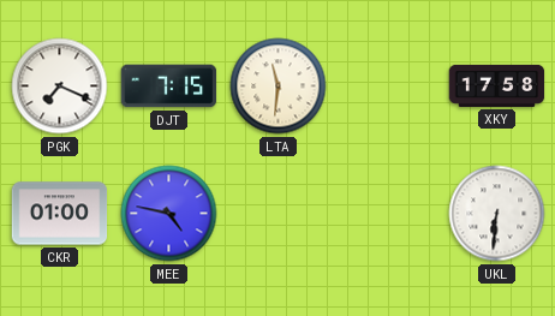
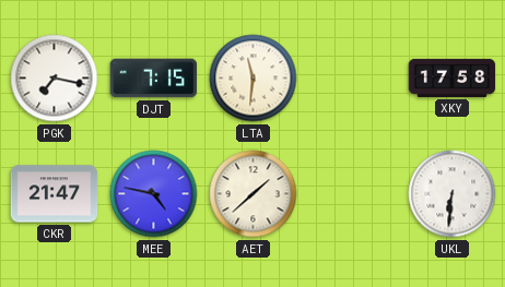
PGK: 7:19 -> 7:17 (55, 79)
CKR: 01:00 -> 21:47 (55, 194)
AET: none -> 1:38 (254, 194)
